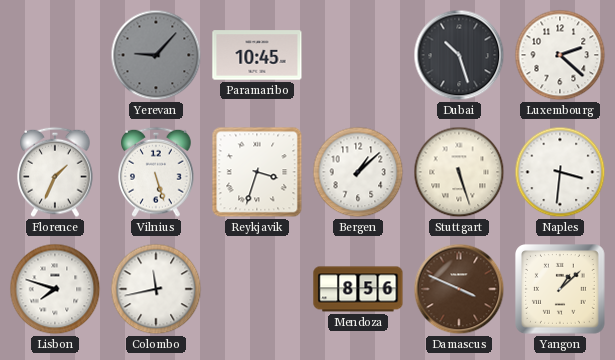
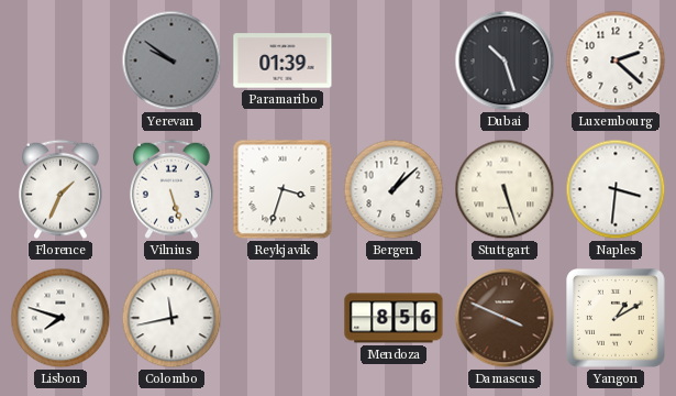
Yerevan: 9:07 -> 9:51 (171, 61)
Paramaribo: 10:45 -> 01:39 (282, 61)
Yangon: 1:08 -> 1:10 (617, 319)
